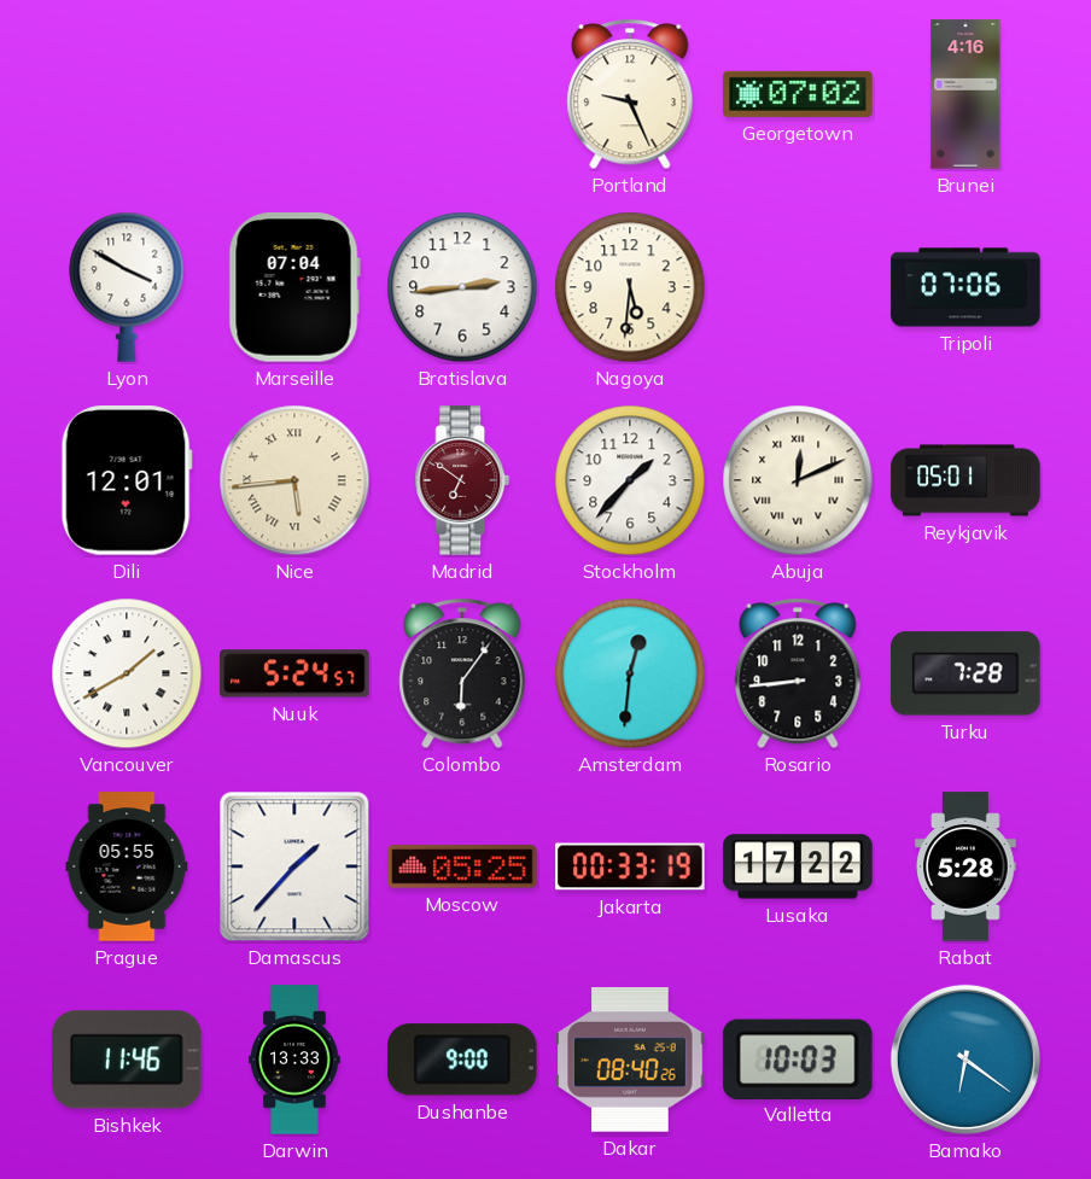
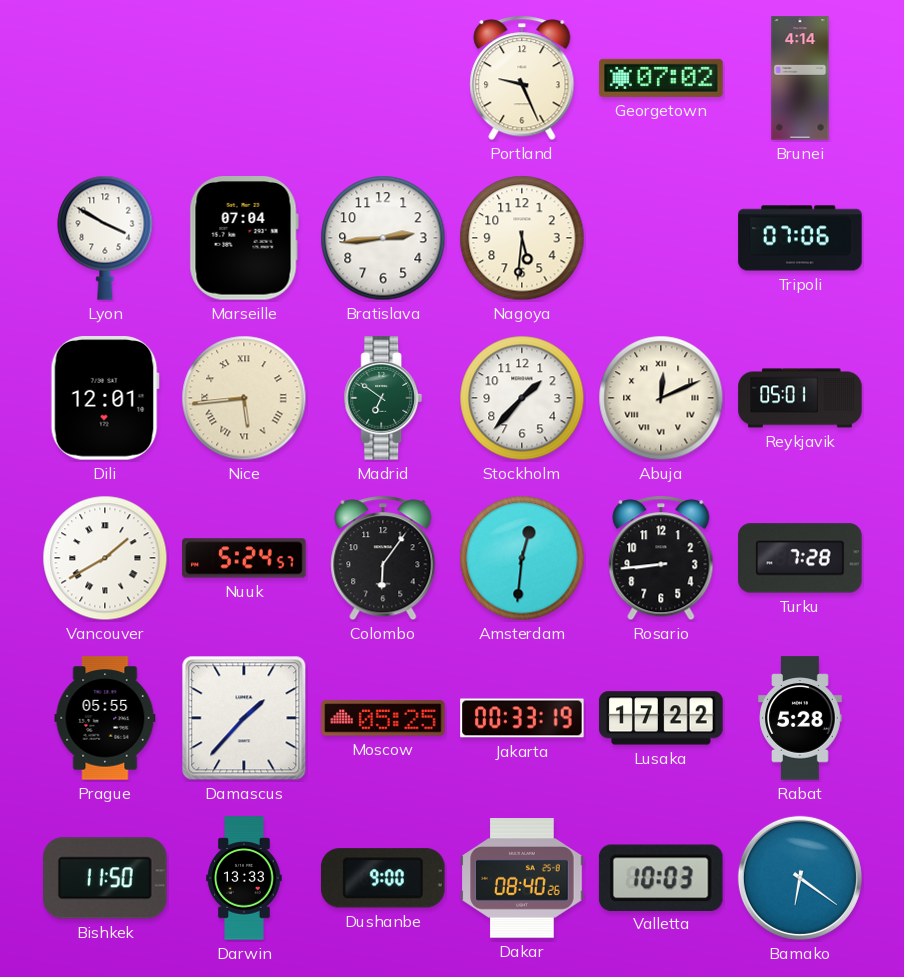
Brunei: 4:16 -> 4:14 (800, 78)
Madrid dial: burgundy -> green (383, 398)
Bishkek: 11:46 -> 11:50 (105, 878)
